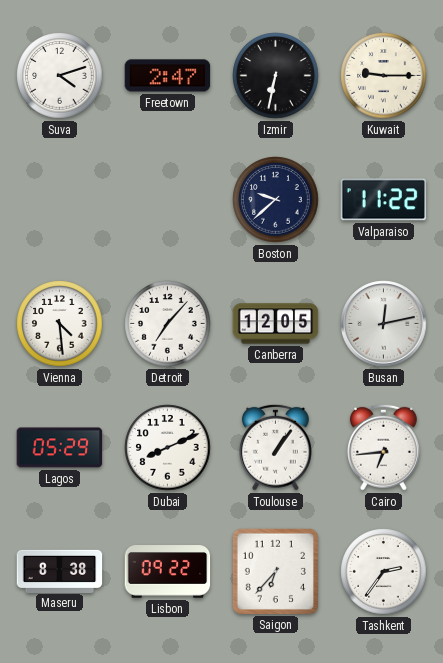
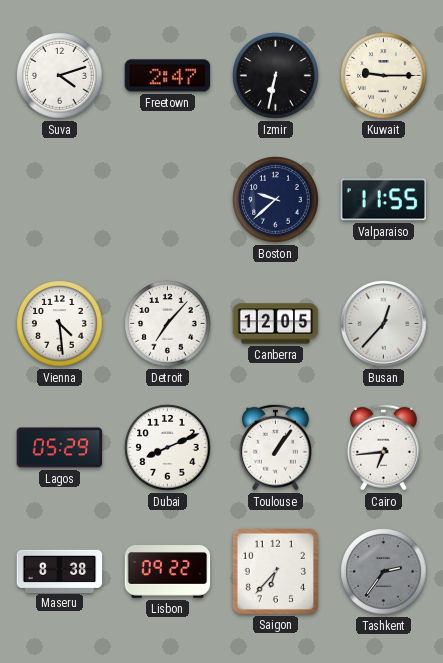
Valparaiso: 11:22 -> 11:55 (384, 200)
Busan: 12:13 -> 12:37 (384, 324)
Tashkent dial: white -> grey (384, 572)
